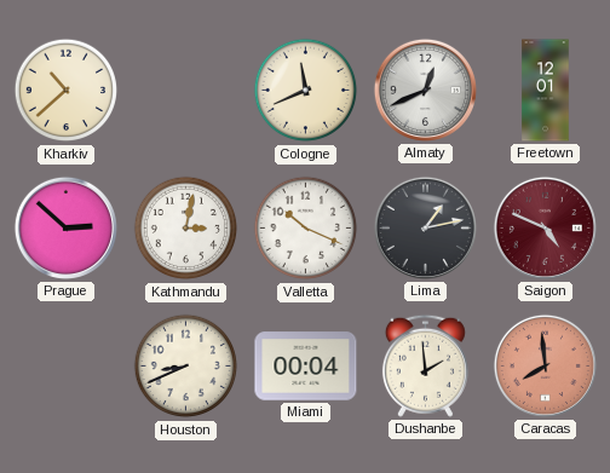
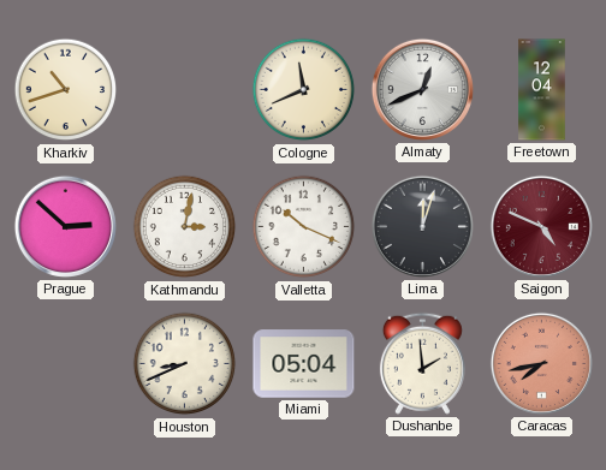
Kharkiv: 10:38 -> 10:42 (66, 90)
Freetown: 12:01 -> 12:04 (542, 90)
Lima: 1:13 -> 12:03 (422, 226)
Miami: 00:04 -> 05:04 (304, 364)
Caracas: 7:59 -> 7:43 (541, 363)
